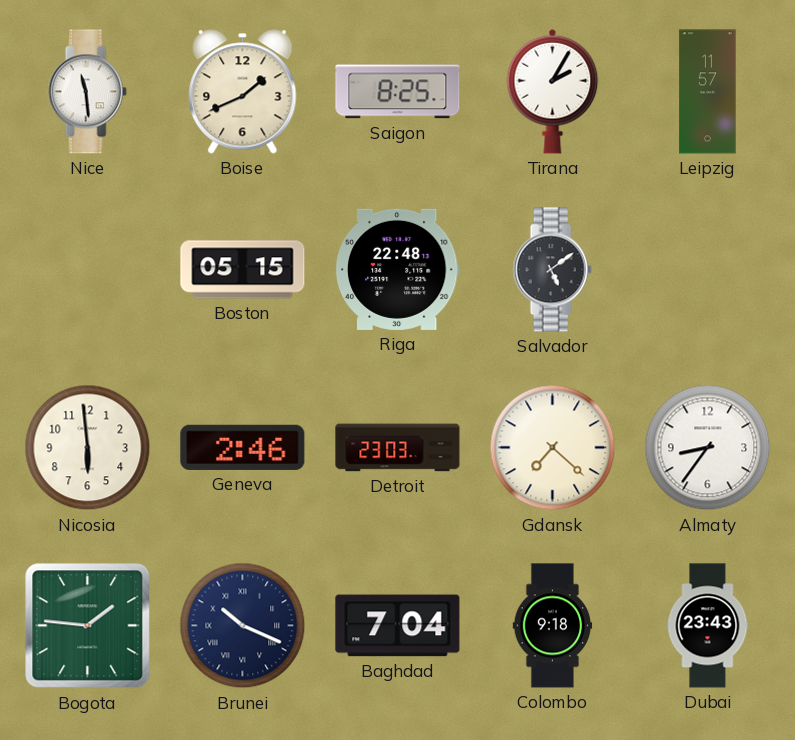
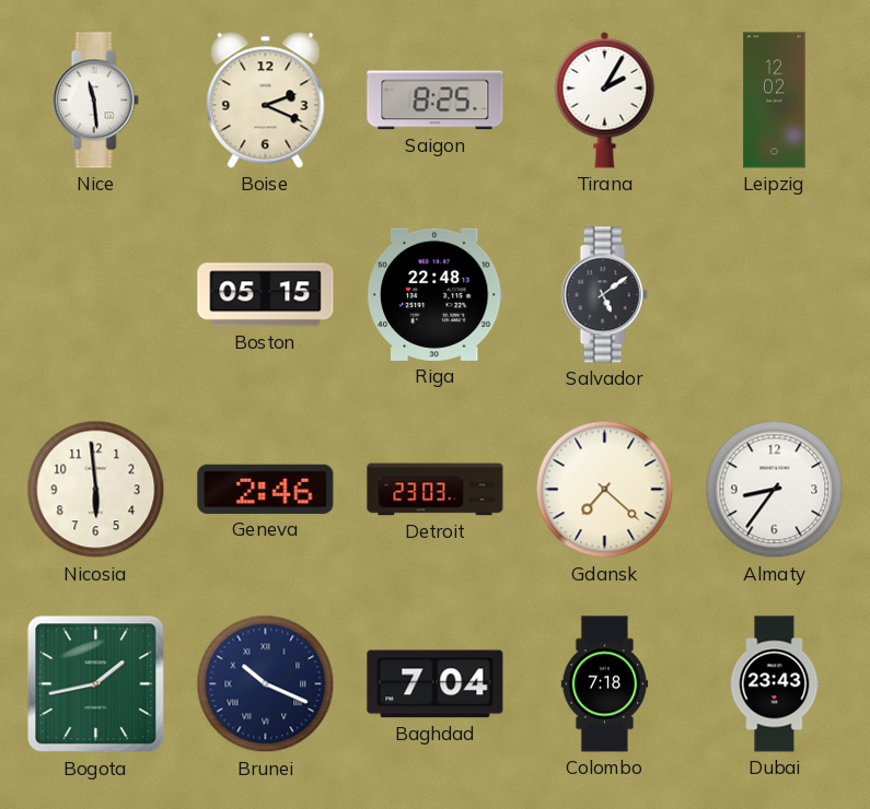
Boise: 1:41 -> 2:19 (266, 101)
Leipzig: 11:57 -> 12:02 (775, 101)
Bogota: 1:46 -> 1:43 (96, 684)
Colombo: 9:18 -> 7:18 (605, 684)
